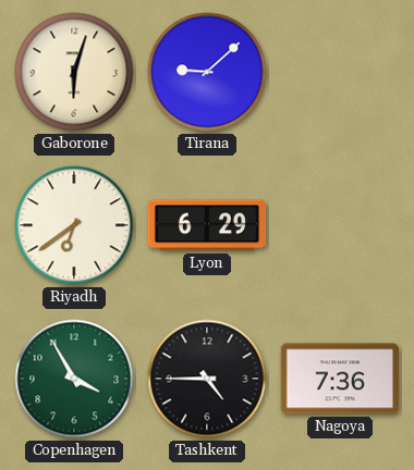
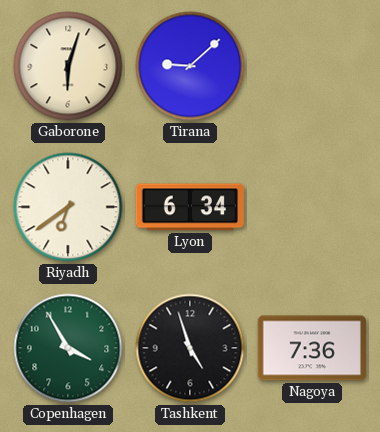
Lyon: 6:29 -> 6:34 (190, 207)
Tashkent: 4:45 -> 4:57 (190, 348)
